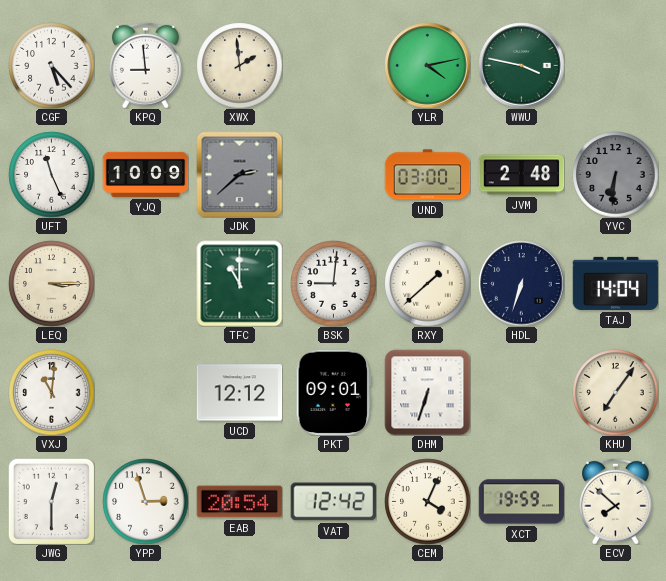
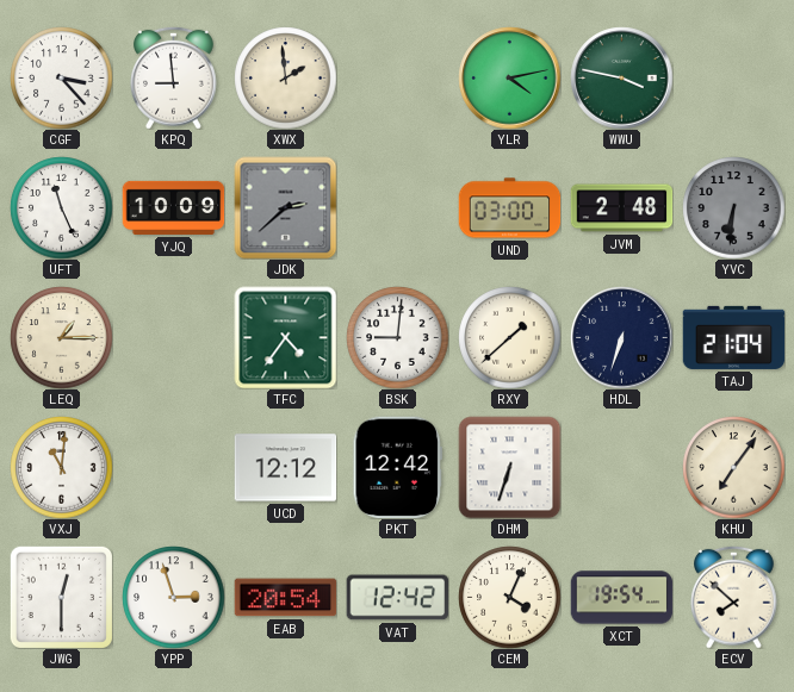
CGF: 5:23 -> 3:23 (61, 77)
LEQ: 3:15 -> 1:15 (61, 337)
TFC: 11:00 -> 4:36 (285, 337)
TAJ: 14:04 -> 21:04 (733, 337)
PKT: 09:01 -> 12:42 (397, 467)
XCT: 19:59 -> 19:54 (621, 598)
